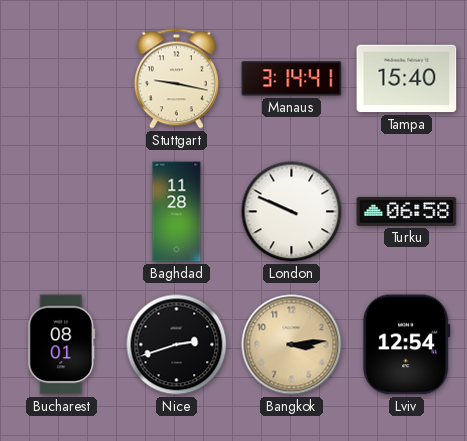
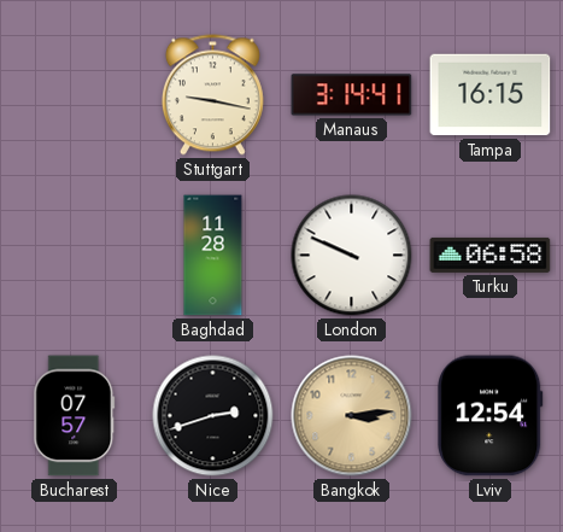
Tampa: 15:40 -> 16:15 (491, 95)
Bucharest: 08:01 -> 07:57 (75, 416)
